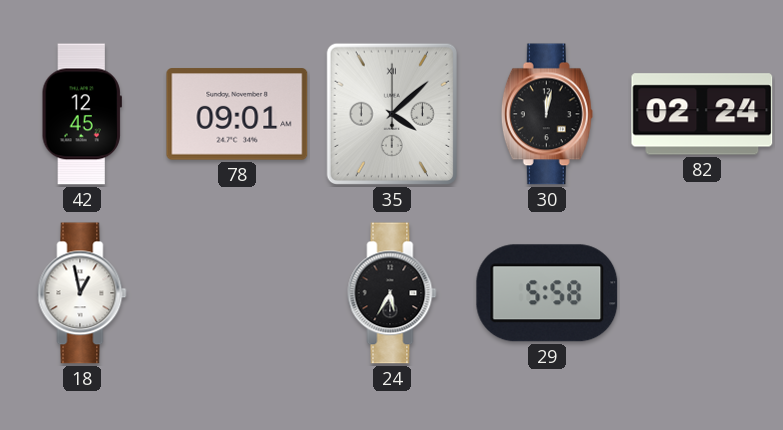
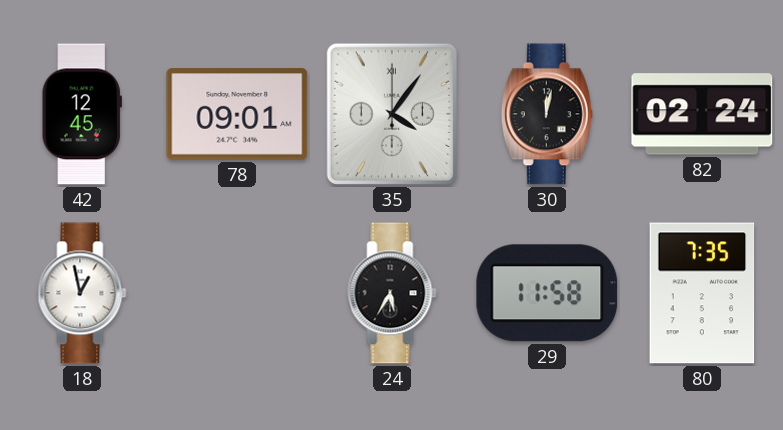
35: 4:08 -> 4:06 (392, 114)
29: 5:58 -> 11:58 (547, 293)
80: none -> 7:35 (702, 293)
